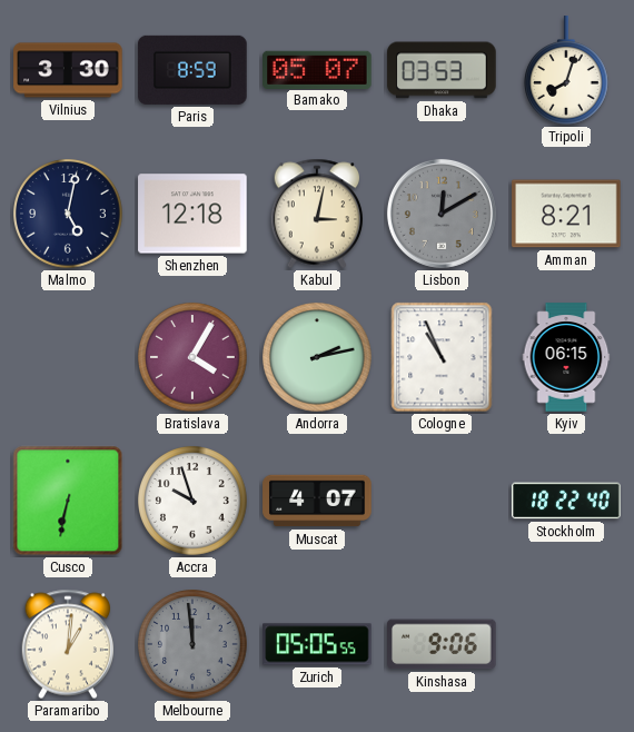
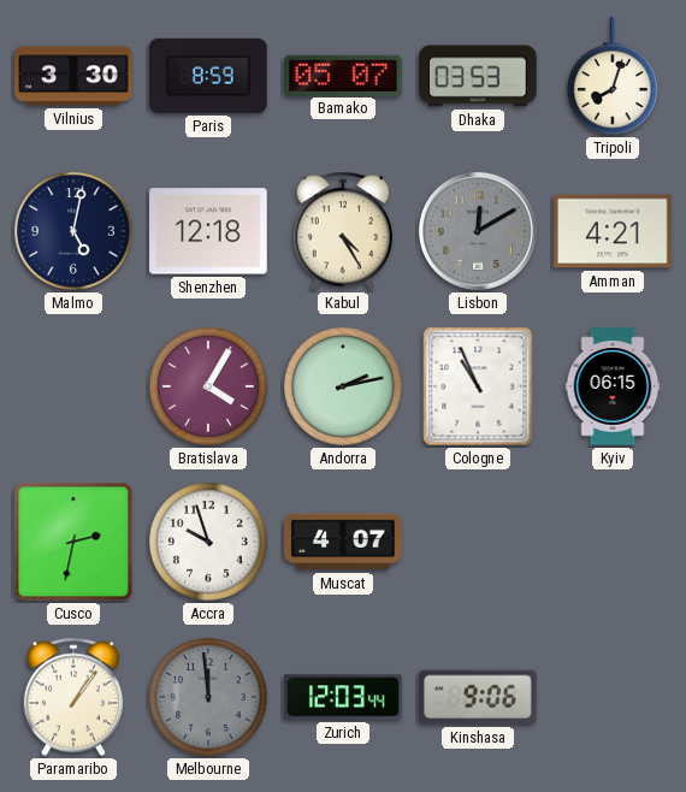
Kabul: 3:02 -> 4:25 (342, 231)
Amman: 8:21 -> 4:21 (613, 231)
Cusco: 6:32 -> 2:32 (73, 542)
Stockholm: 18:22 -> none (566, 501)
Paramaribo: 1:01 -> 1:06 (72, 697)
Zurich: 05:05 -> 12:03 (343, 697)
